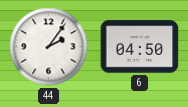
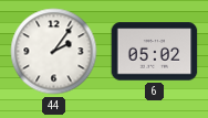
6: 04:50 -> 05:02 (155, 52)
